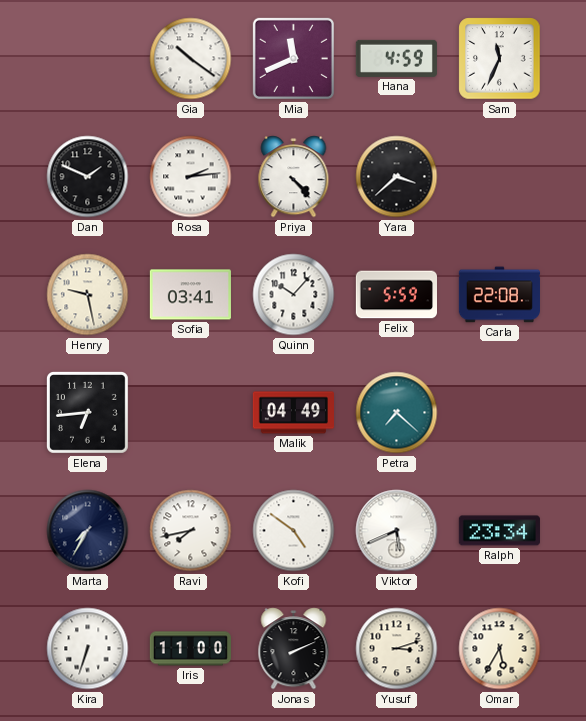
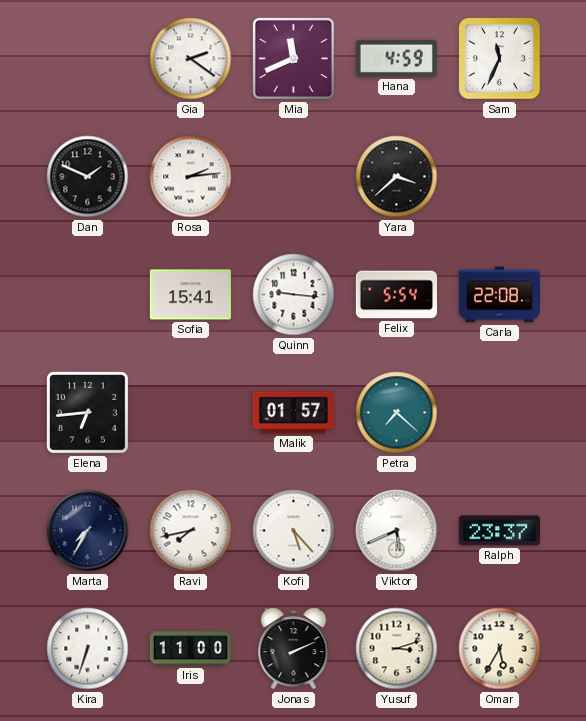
Gia: 10:21 -> 2:21 (191, 59)
Priya: 4:23 -> none (294, 177)
Henry: 9:28 -> none (88, 295)
Sofia: 03:41 -> 15:41 (190, 295)
Quinn: 10:07 -> 9:16 (294, 295)
Felix: 5:59 -> 5:54 (396, 295)
Malik: 04:49 -> 01:57 (293, 413)
Kofi: 4:51 -> 5:23 (294, 531)
Ralph: 23:34 -> 23:37 (499, 531)
